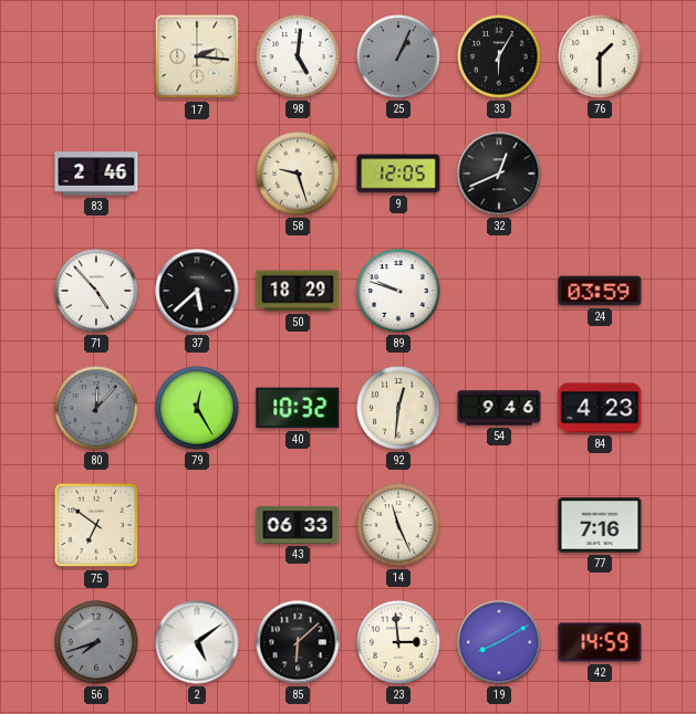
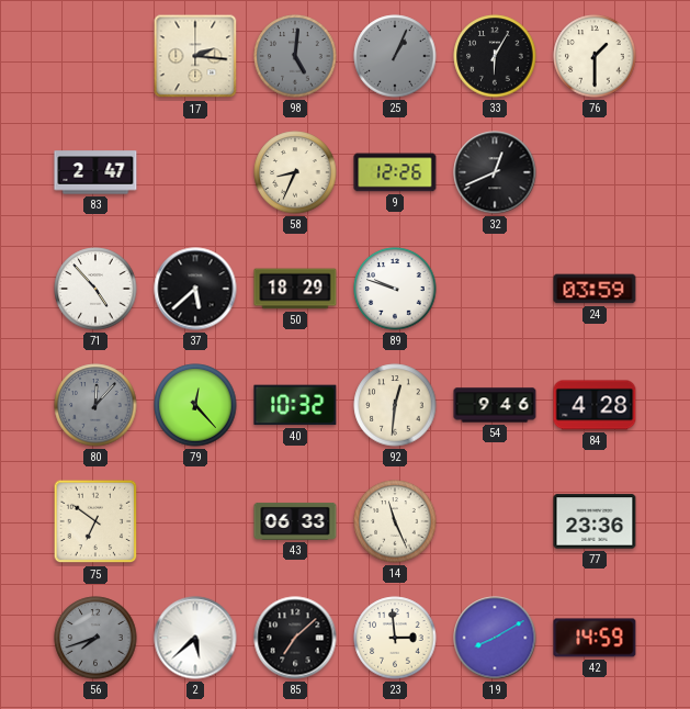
98 dial: white -> grey (295, 56)
83: 2:46 -> 2:47 (95, 172)
58: 9:27 -> 8:34 (295, 172)
9: 12:05 -> 12:26 (395, 172)
79: 12:25 -> 12:23 (195, 405)
84: 4:23 -> 4:28 (595, 405)
77: 7:16 -> 23:36 (595, 521)
2: 5:09 -> 5:38 (195, 638)
85: 6:08 -> 7:08 (295, 638)
